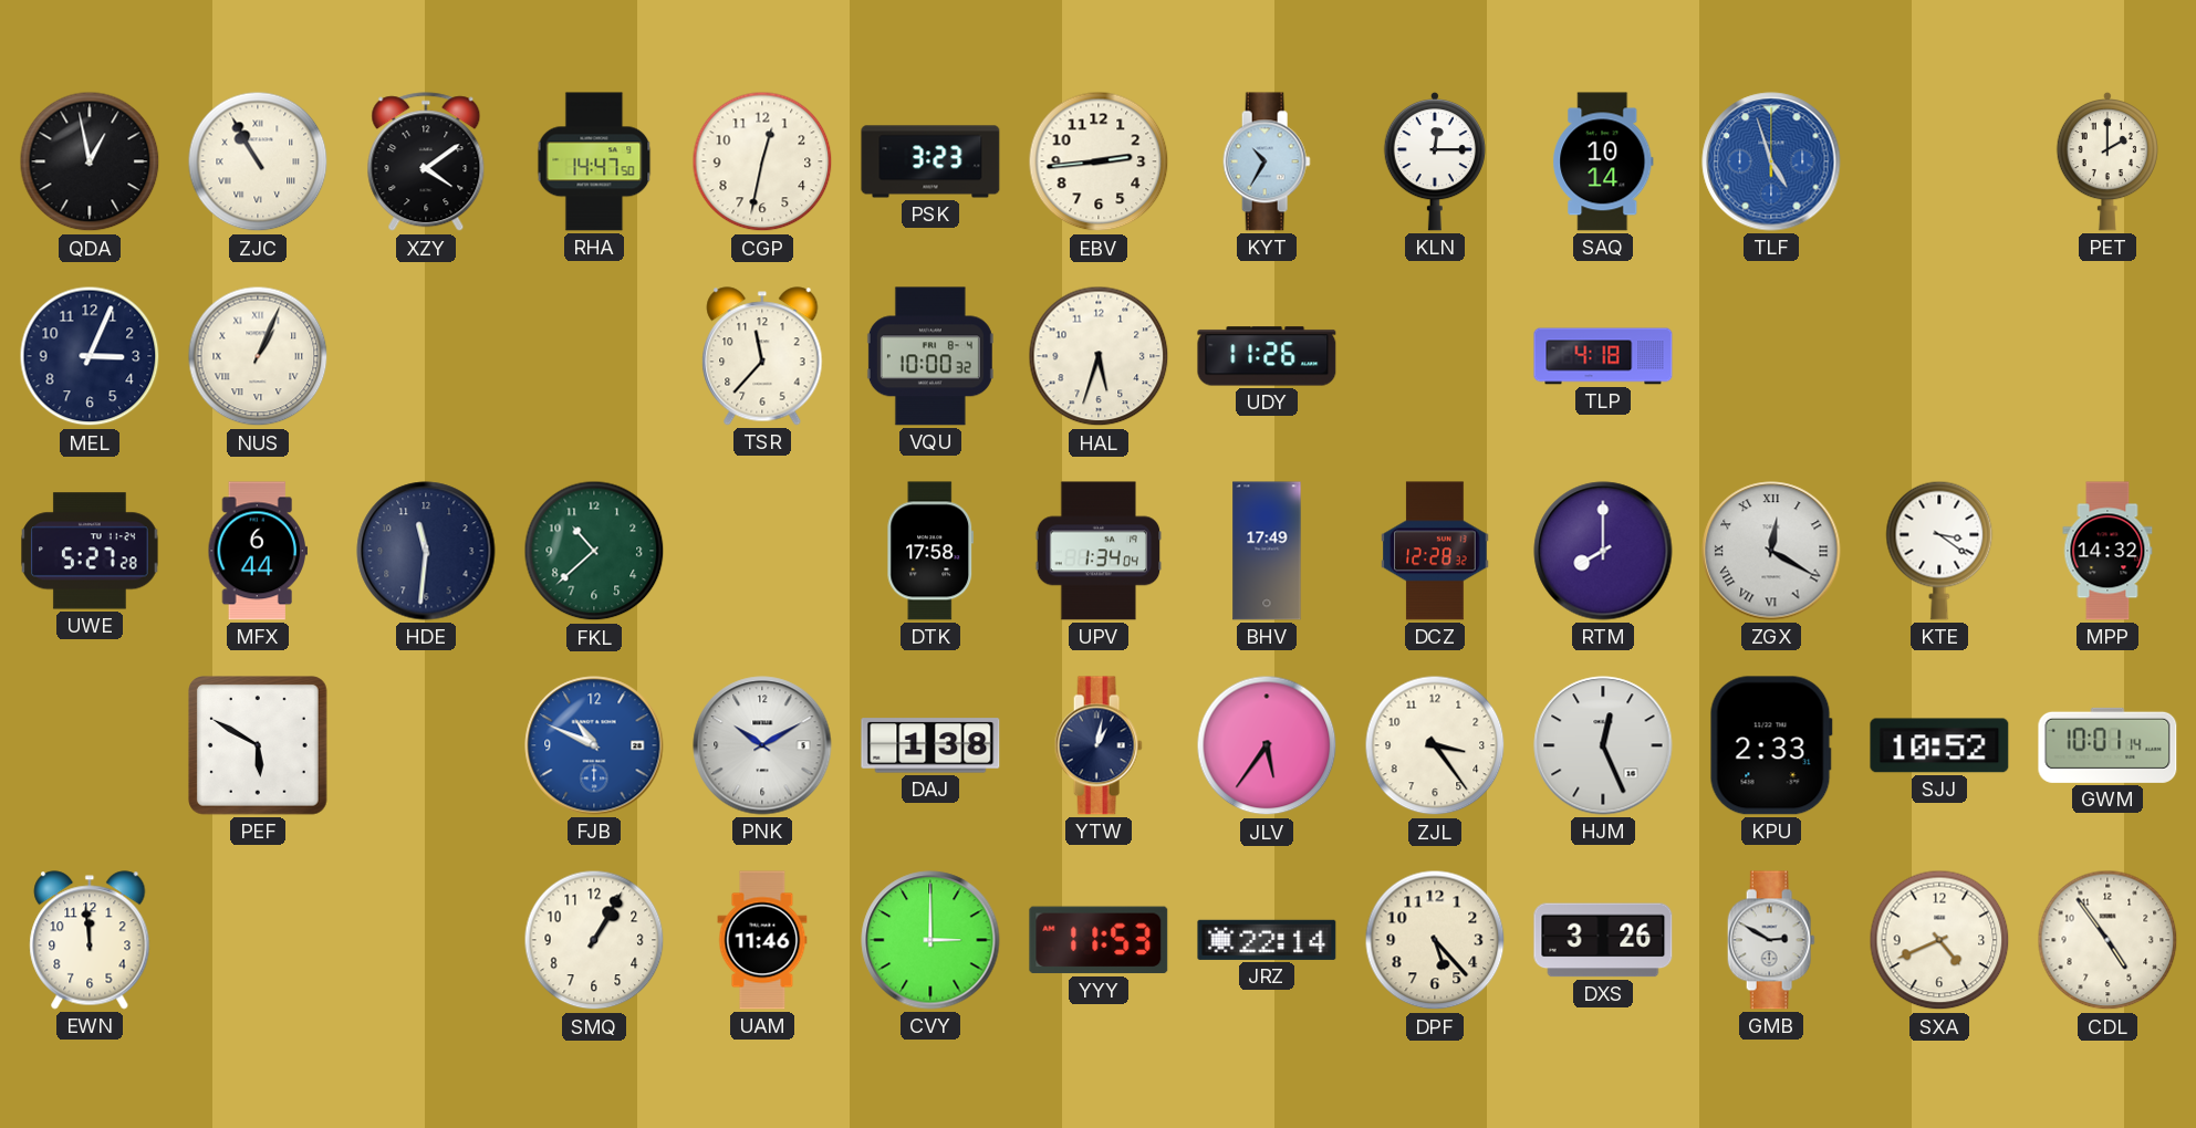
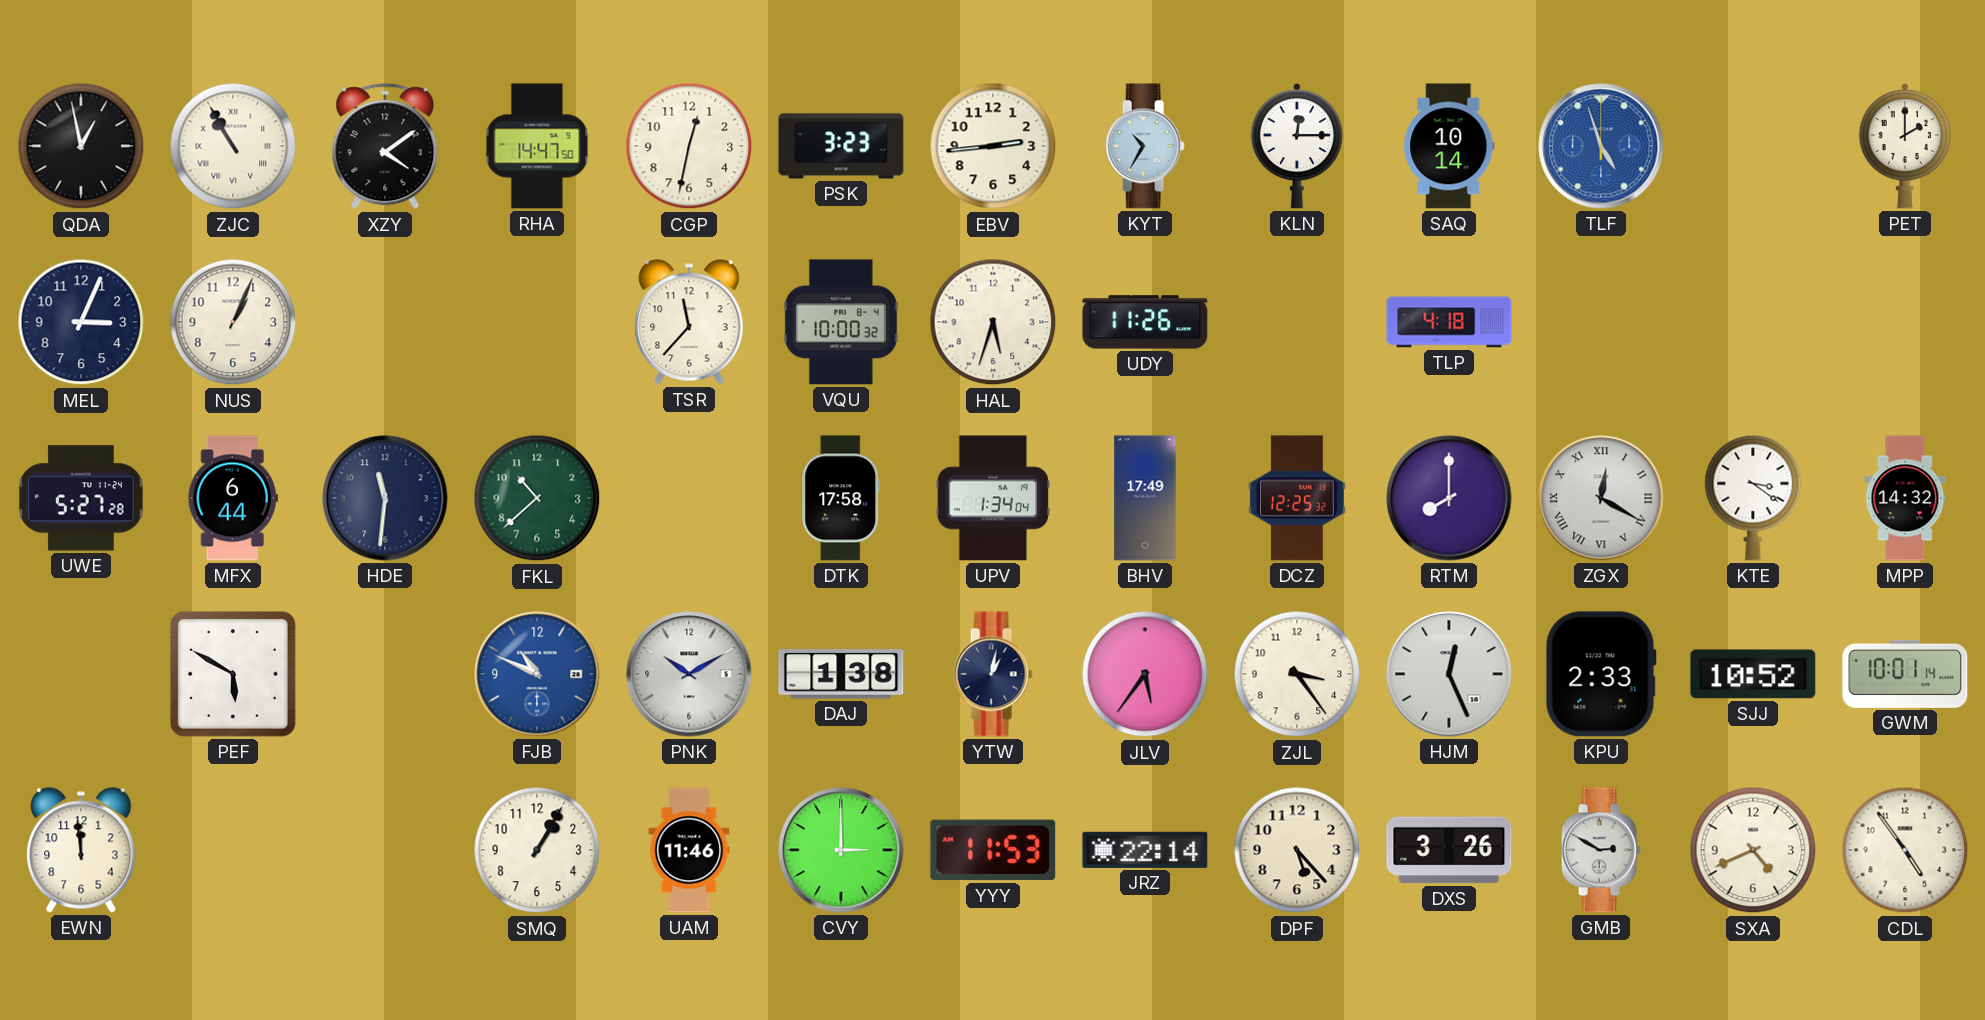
NUS numerals: Roman -> Arabic (233, 322)
DCZ: 12:28 -> 12:25 (1297, 498)
